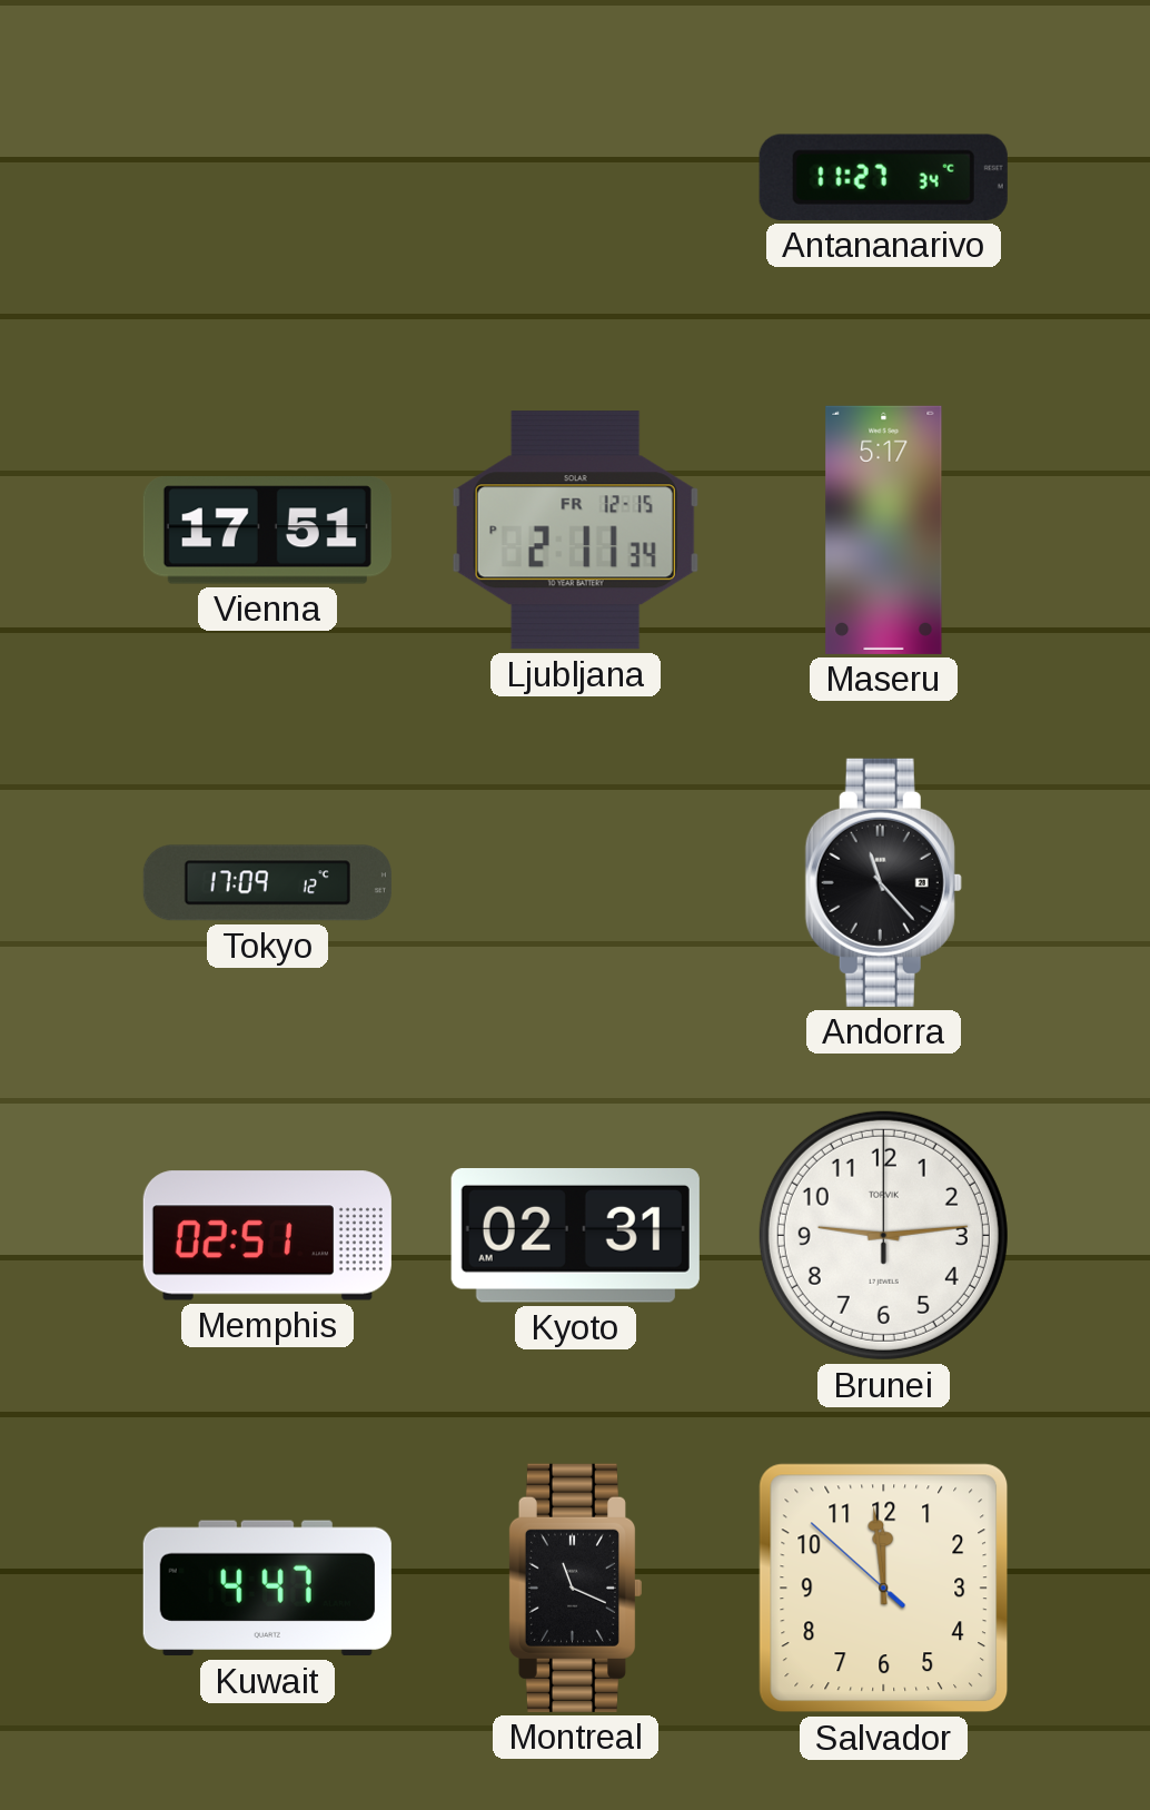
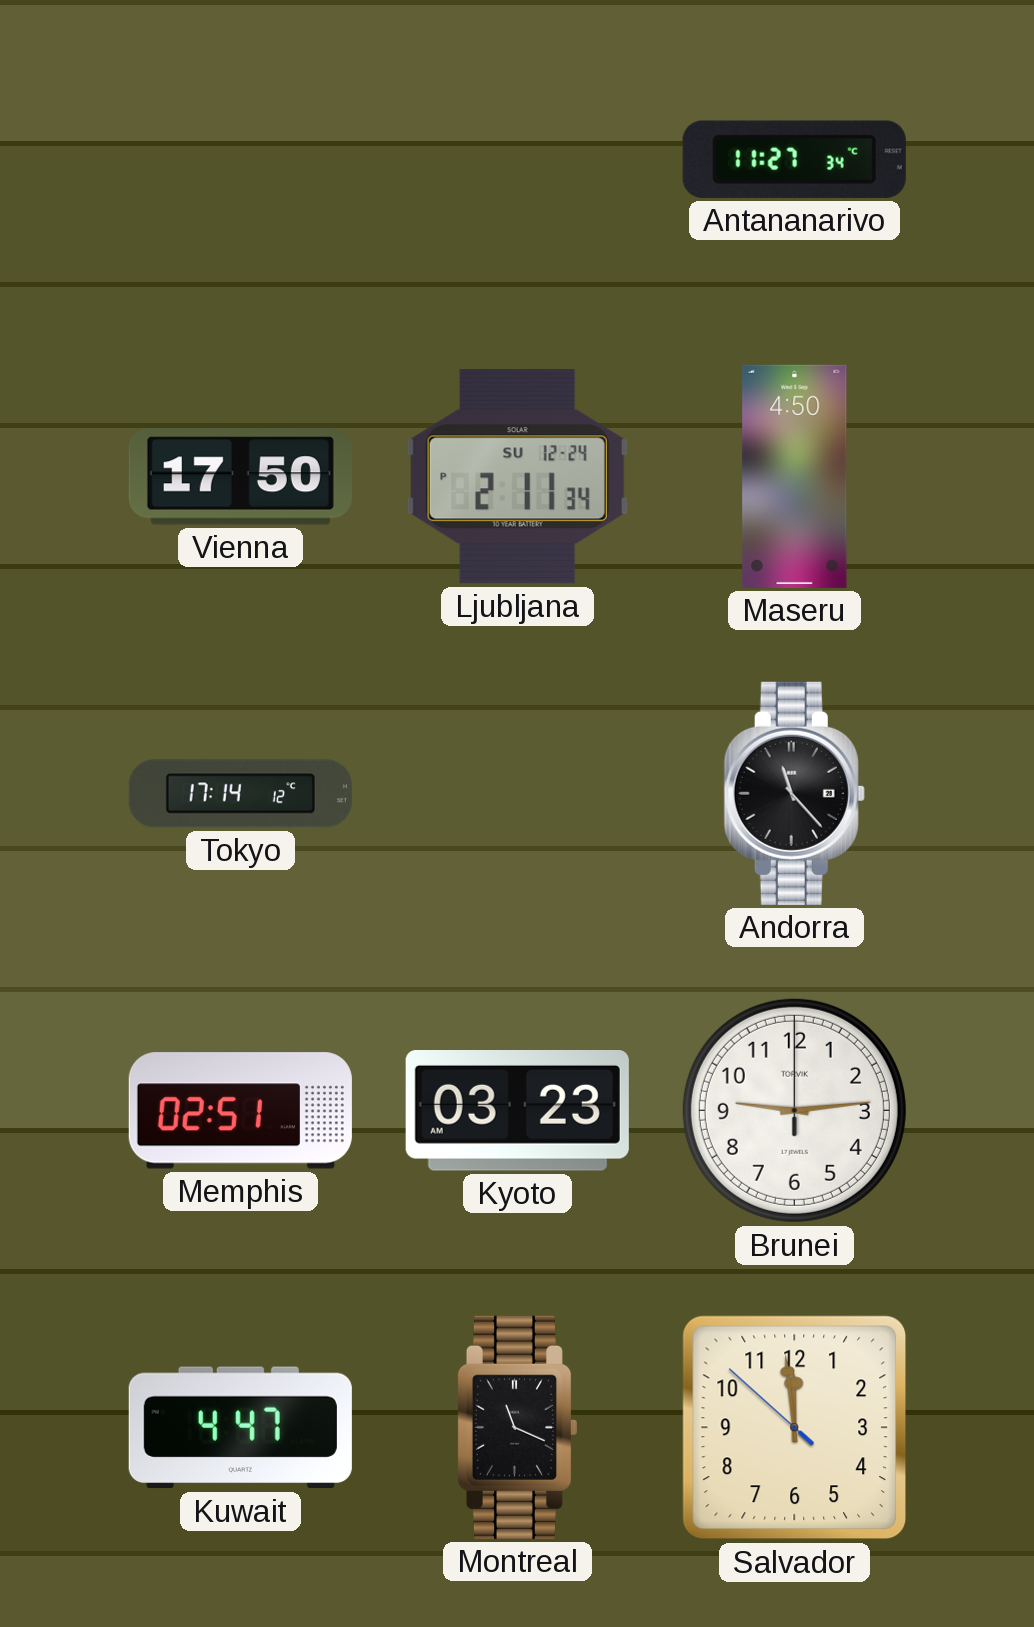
Vienna: 17:51 -> 17:50 (240, 477)
Ljubljana date: FR 12-15 -> SU 12-24 (517, 477)
Maseru: 5:17 -> 4:50 (795, 476)
Tokyo: 17:09 -> 17:14 (240, 794)
Kyoto: 02:31 -> 03:23 (517, 1111)
